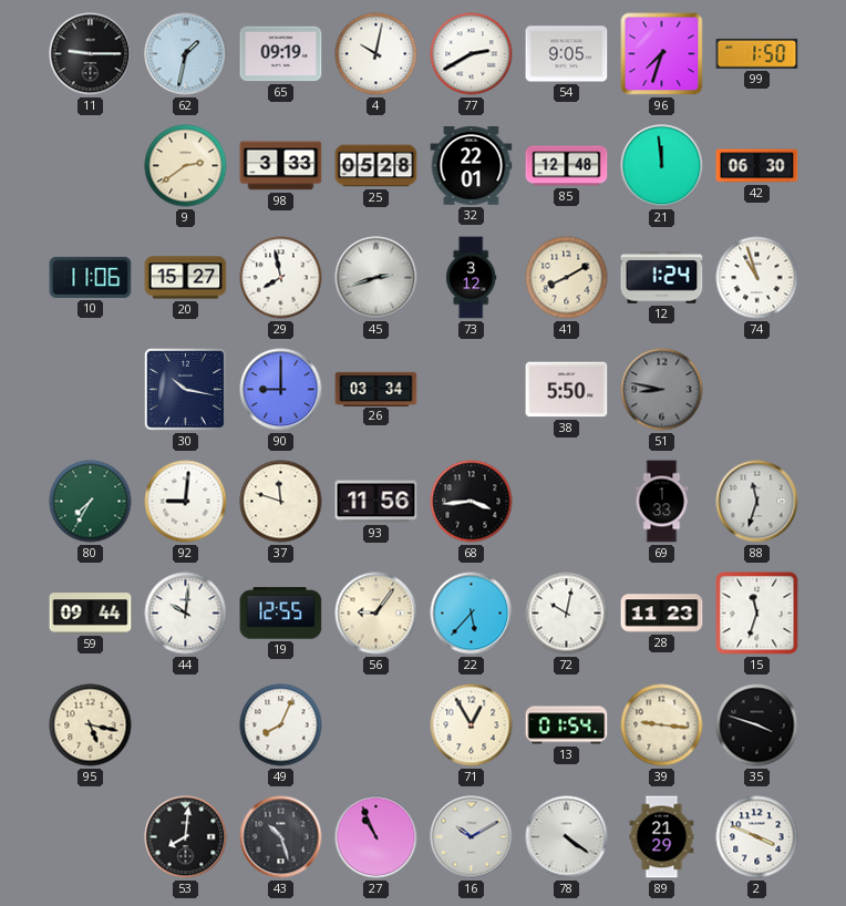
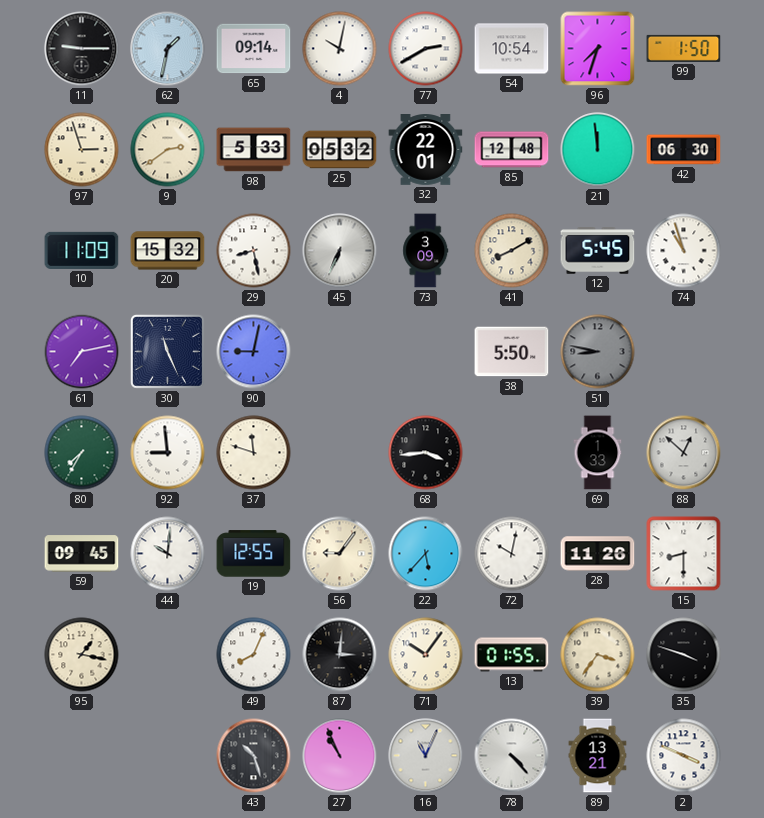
65: 09:19 -> 09:14 (254, 49)
54: 9:05 -> 10:54 (512, 49)
97: none -> 2:57 (82, 150)
98: 3:33 -> 5:33 (254, 150)
25: 05:28 -> 05:32 (340, 150)
10: 11:06 -> 11:09 (82, 250)
20: 15:27 -> 15:32 (168, 251)
29: 7:58 -> 8:28 (254, 251)
45: 2:42 -> 6:34 (340, 251)
73: 3:12 -> 3:09 (426, 251)
12: 1:24 -> 5:45 (598, 251)
61: none -> 7:13 (82, 352)
30: 10:17 -> 11:26 (168, 352)
90: 9:00 -> 9:02 (254, 352)
26: 03:34 -> none (376, 389)
92: 9:01 -> 8:59 (168, 453)
93: 11:56 -> none (376, 502)
88: 11:33 -> 12:52 (684, 453)
59: 09:44 -> 09:45 (82, 554)
28: 11:23 -> 11:26 (598, 554)
15: 11:33 -> 8:30 (684, 554)
95: 5:17 -> 1:17 (82, 655)
87: none -> 3:01 (340, 655)
71: 12:55 -> 10:06 (426, 655)
13: 01:54 -> 01:55 (512, 655)
39: 9:16 -> 3:36 (598, 655)
53: 8:01 -> none (186, 837)
16: 10:10 -> 11:04 (426, 756)
78: 4:21 -> 4:23 (512, 756)
89: 21:29 -> 13:21 (598, 756)
